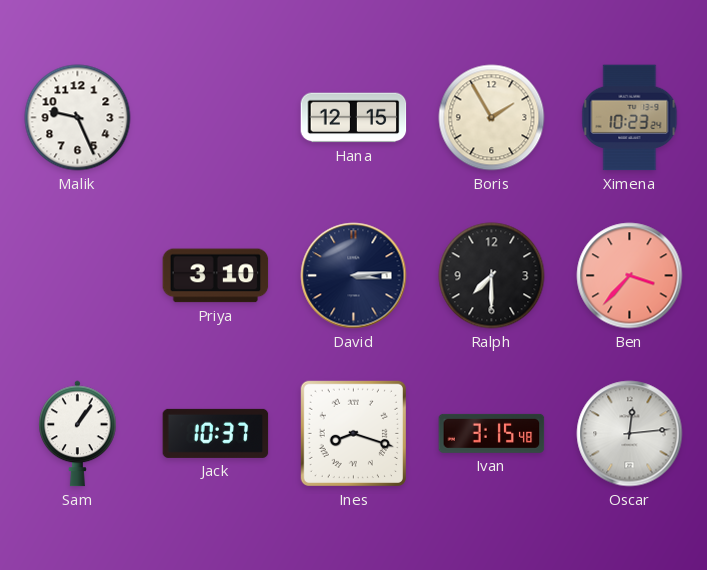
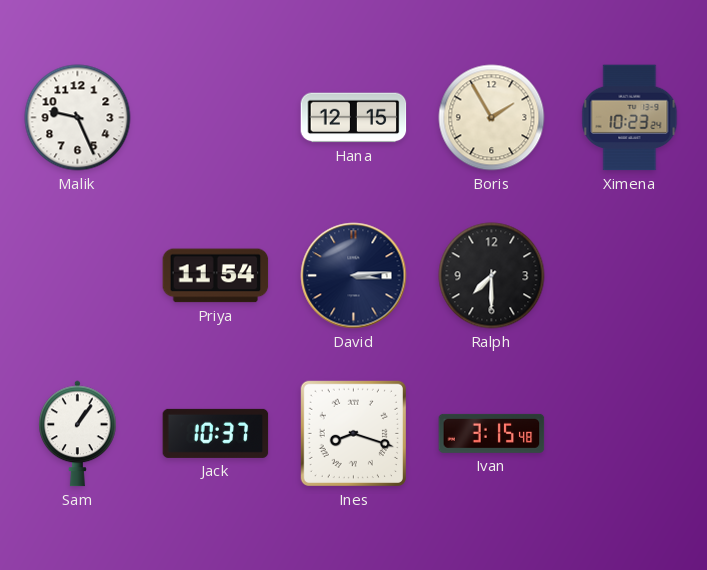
Priya: 3:10 -> 11:54 (216, 276)
Ben: 3:37 -> none (630, 276)
Oscar: 12:14 -> none (630, 434)
